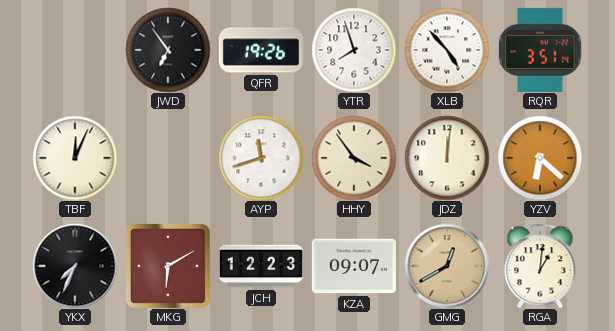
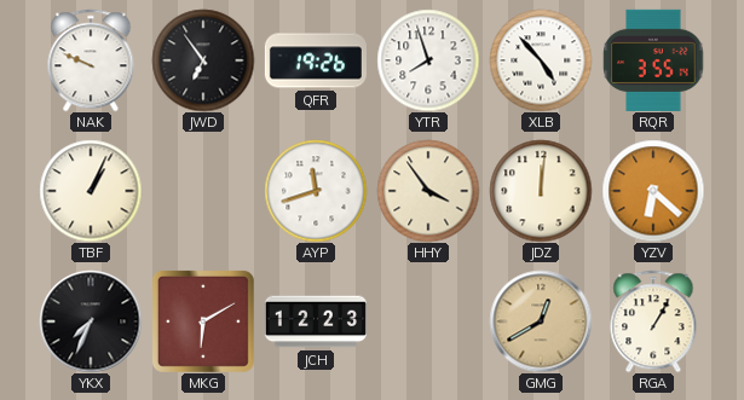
NAK: none -> 9:49 (91, 60)
RQR: 3:51 -> 3:55 (653, 60)
TBF: 12:04 -> 1:04 (91, 191)
KZA: 09:07 -> none (354, 266)
RGA: 1:01 -> 1:05 (653, 321)
